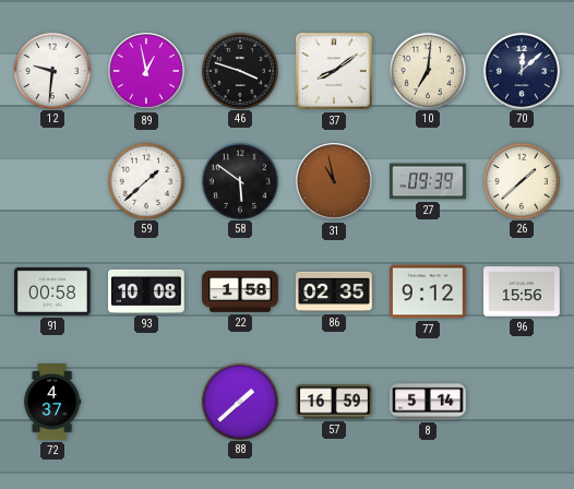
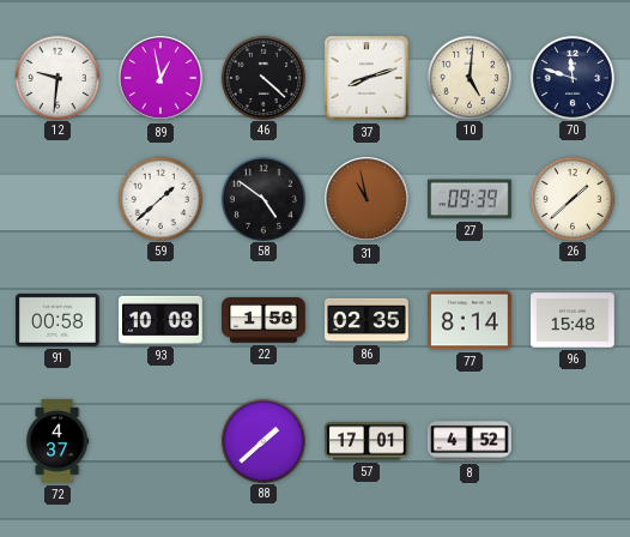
46: 3:48 -> 4:22 (262, 77)
37: 8:09 -> 8:12 (367, 78)
10: 7:01 -> 5:01 (468, 77)
70: 12:08 -> 11:48 (571, 77)
58: 5:51 -> 4:51 (262, 198)
77: 9:12 -> 8:14 (471, 320)
96: 15:56 -> 15:48 (574, 320)
57: 16:59 -> 17:01 (367, 441)
8: 5:14 -> 4:52 (470, 441)
